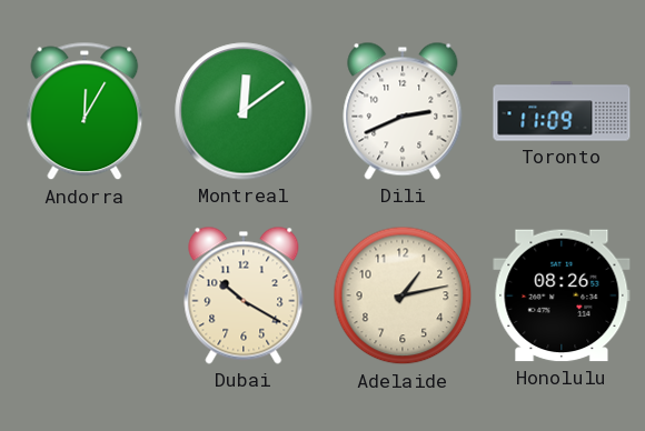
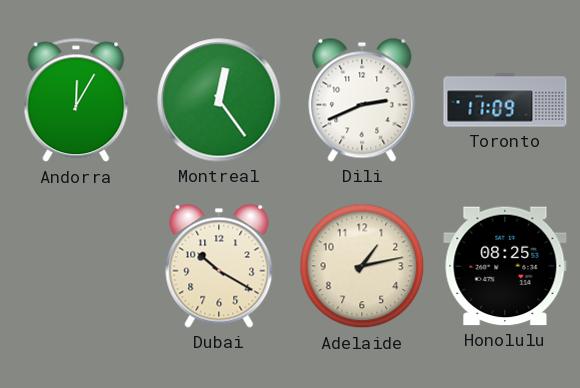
Montreal: 12:09 -> 12:24 (219, 100)
Honolulu: 08:26 -> 08:25 (505, 266)
